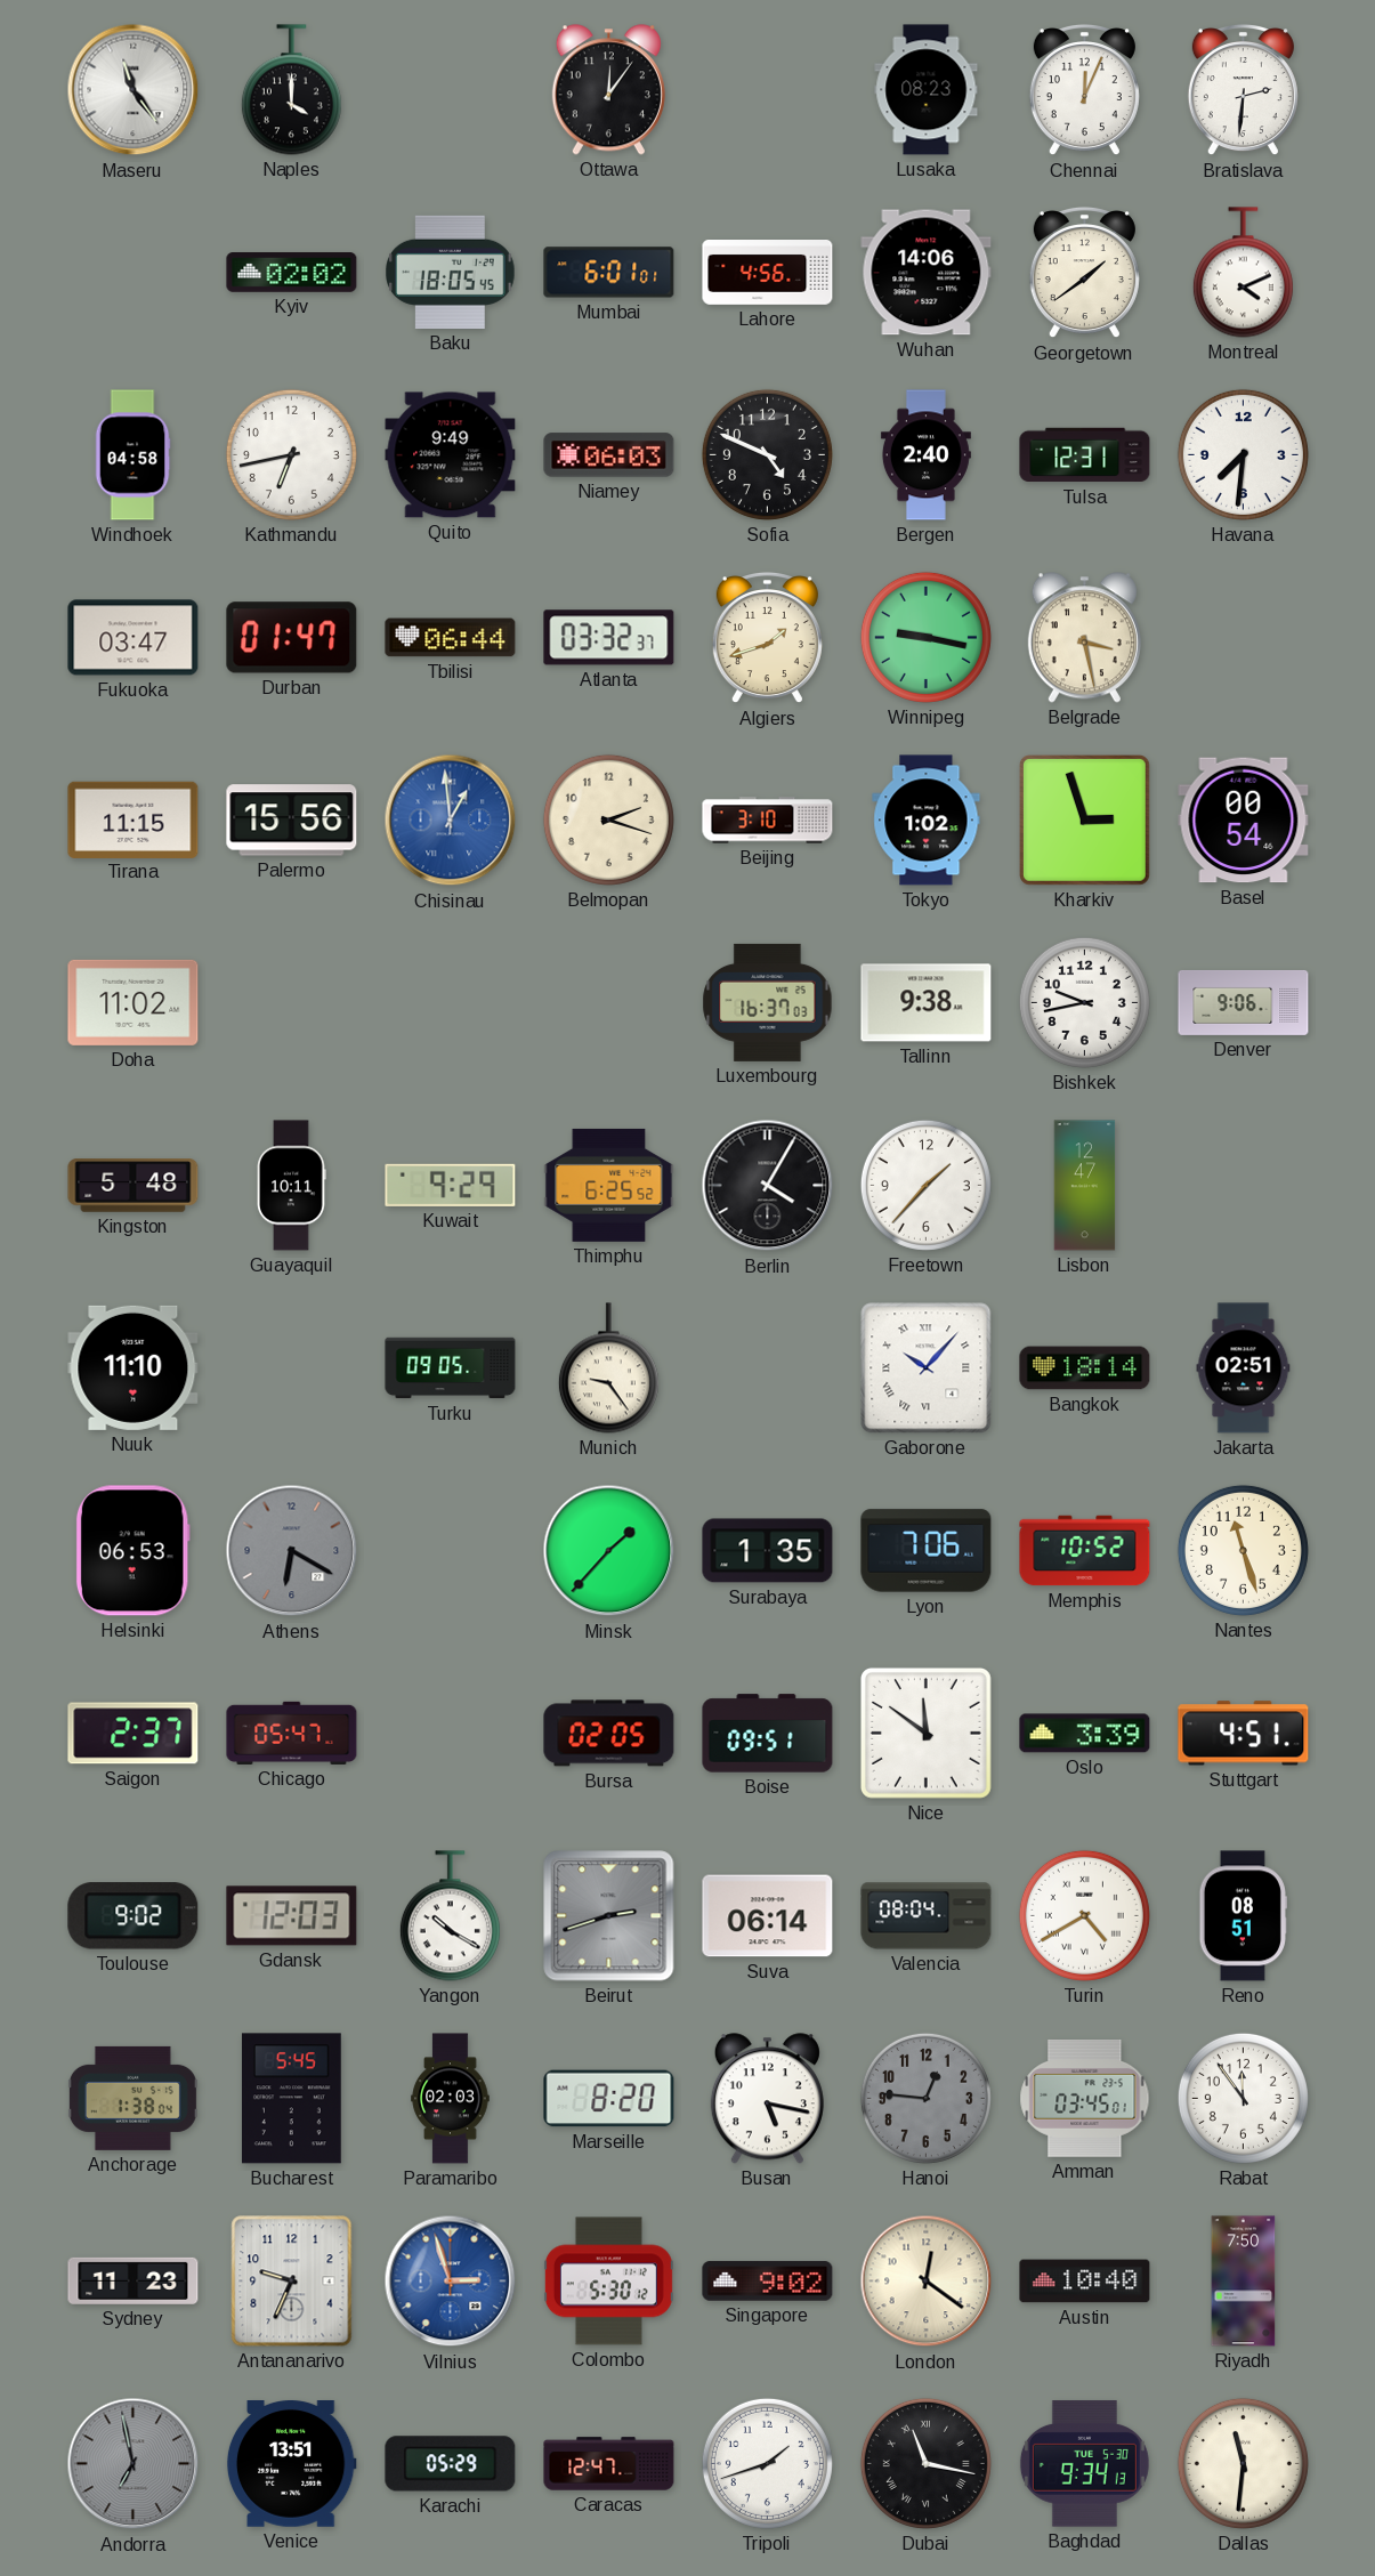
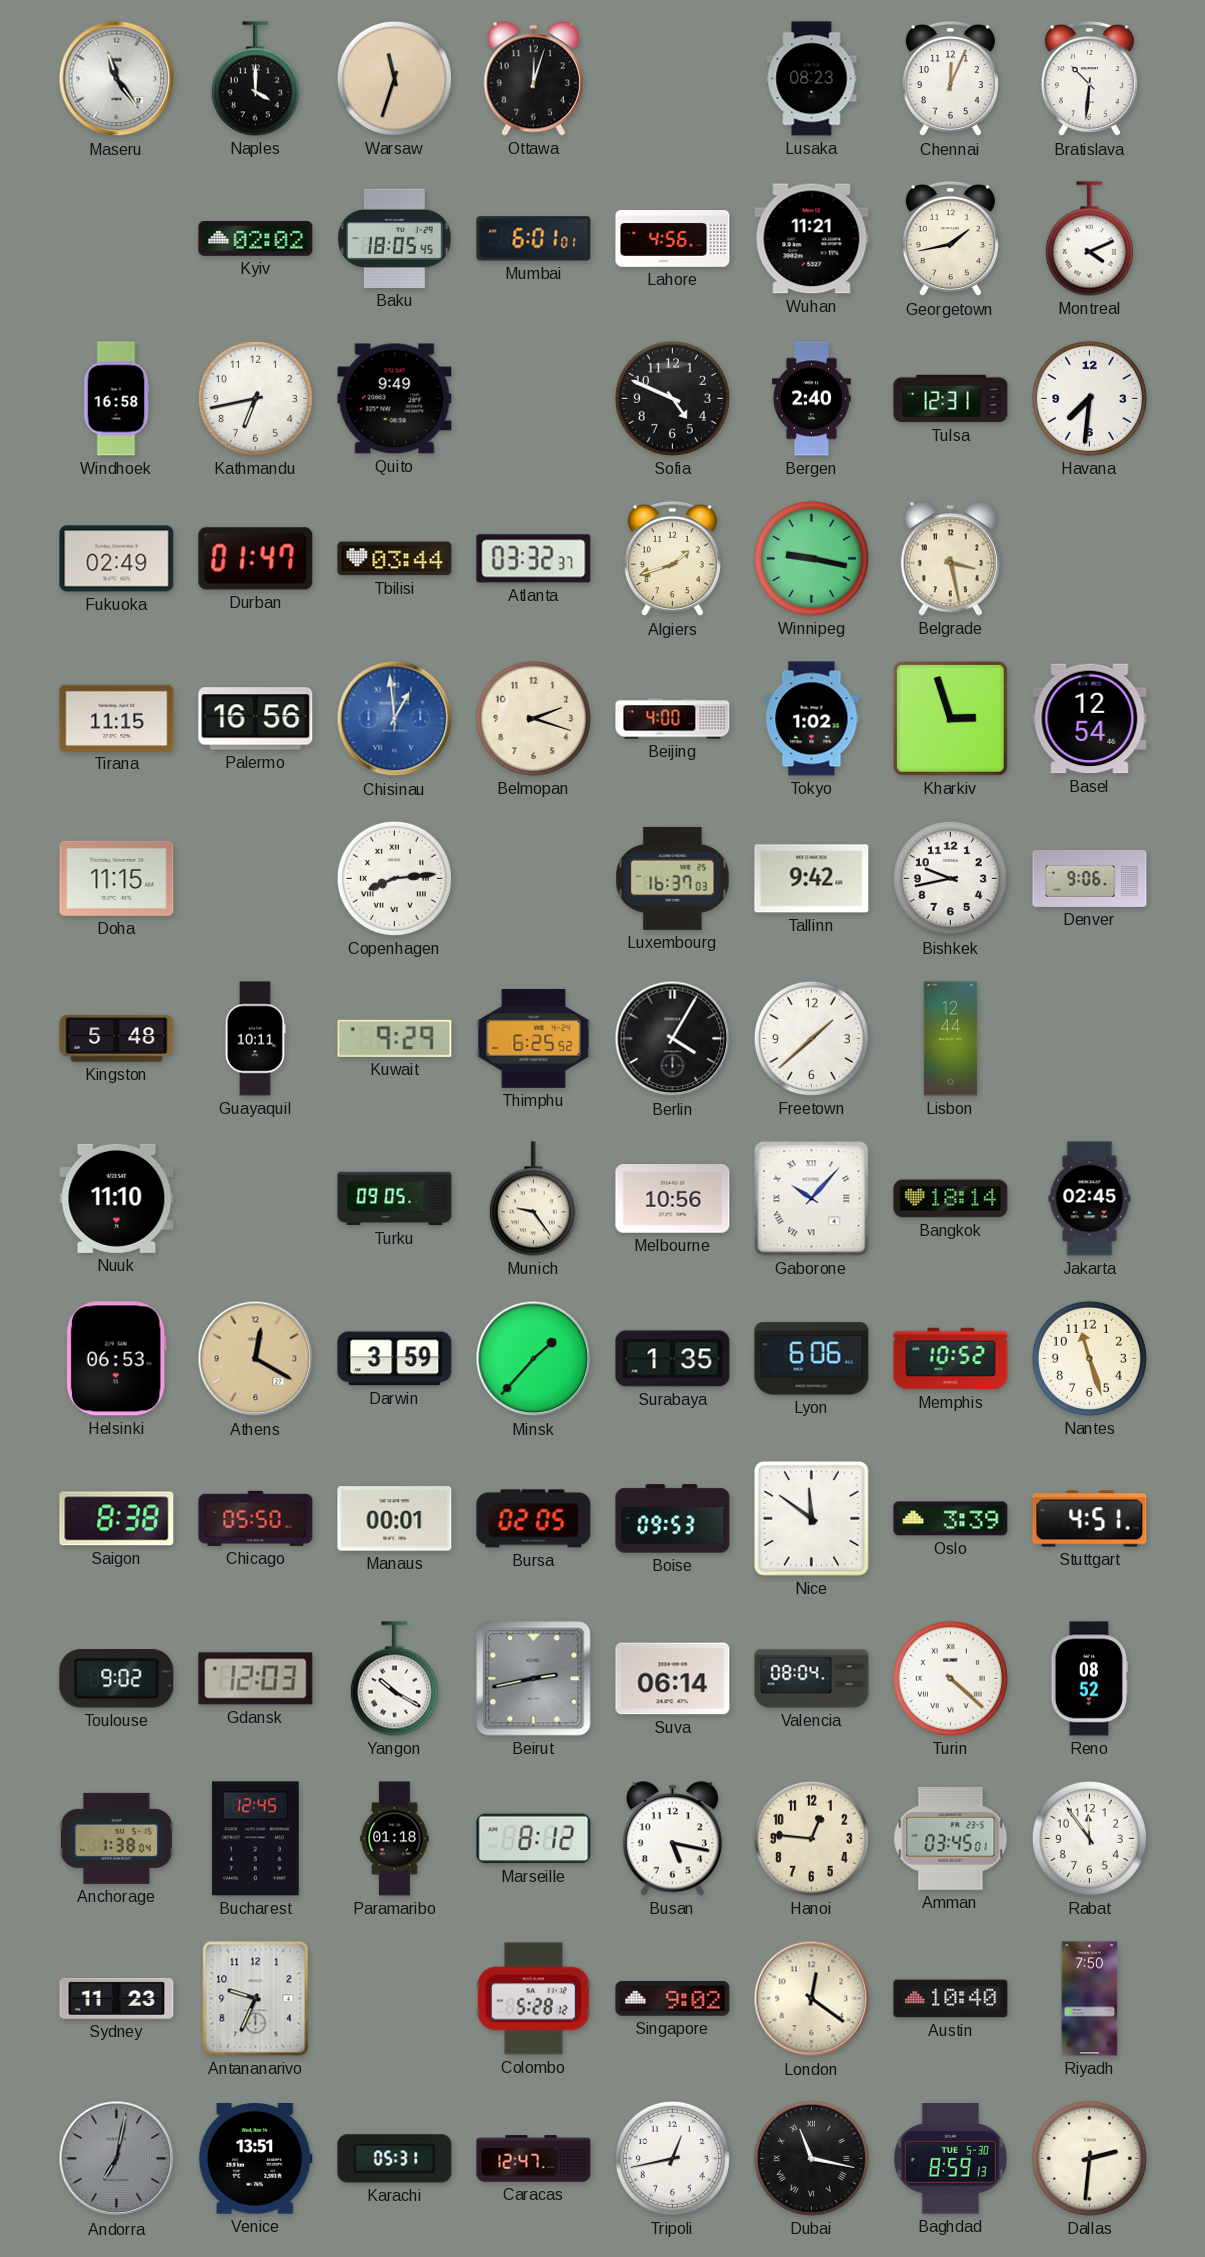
Warsaw: none -> 11:33 (394, 78)
Ottawa: 12:06 -> 12:03 (533, 79)
Bratislava: 2:31 -> 10:31 (1089, 79)
Wuhan: 14:06 -> 11:21 (812, 239)
Georgetown: 1:39 -> 1:43 (950, 239)
Windhoek: 04:58 -> 16:58 (116, 399)
Niamey: 06:03 -> none (609, 455)
Fukuoka: 03:47 -> 02:49 (117, 559)
Tbilisi: 06:44 -> 03:44 (395, 559)
Palermo: 15:56 -> 16:56 (256, 719)
Beijing: 3:10 -> 4:00 (673, 719)
Basel: 00:54 -> 12:54 (1090, 719)
Doha: 11:02 -> 11:15 (117, 878)
Copenhagen: none -> 8:14 (394, 878)
Tallinn: 9:38 -> 9:42 (812, 879)
Freetown: 1:37 -> 1:38 (811, 1038)
Lisbon: 12:47 -> 12:44 (951, 1039)
Melbourne: none -> 10:56 (673, 1199)
Jakarta: 02:51 -> 02:45 (1090, 1199)
Athens: 6:20 -> 12:20 (256, 1359)
Athens dial: grey -> champagne (256, 1359)
Darwin: none -> 3:59 (395, 1359)
Lyon: 7:06 -> 6:06 (812, 1359)
Saigon: 2:37 -> 8:38 (117, 1519)
Chicago: 05:47 -> 05:50 (256, 1518)
Manaus: none -> 00:01 (395, 1519)
Boise: 09:51 -> 09:53 (673, 1519)
Beirut: 2:42 -> 2:43 (534, 1679)
Turin: 4:40 -> 4:22 (950, 1678)
Reno: 08:51 -> 08:52 (1089, 1679)
Bucharest: 5:45 -> 12:45 (255, 1839)
Paramaribo: 02:03 -> 01:18 (395, 1839)
Marseille: 8:20 -> 8:12 (534, 1839)
Hanoi dial: grey -> cream (811, 1838)
Vilnius: 2:57 -> none (451, 2282)
Colombo: 5:30 -> 5:28 (533, 1999)
Andorra: 6:58 -> 7:02 (117, 2159)
Karachi: 05:29 -> 05:31 (395, 2159)
Tripoli: 1:42 -> 12:43 (672, 2158)
Baghdad: 9:34 -> 8:59 (950, 2159)
Dallas: 11:31 -> 2:31 (1089, 2158)
